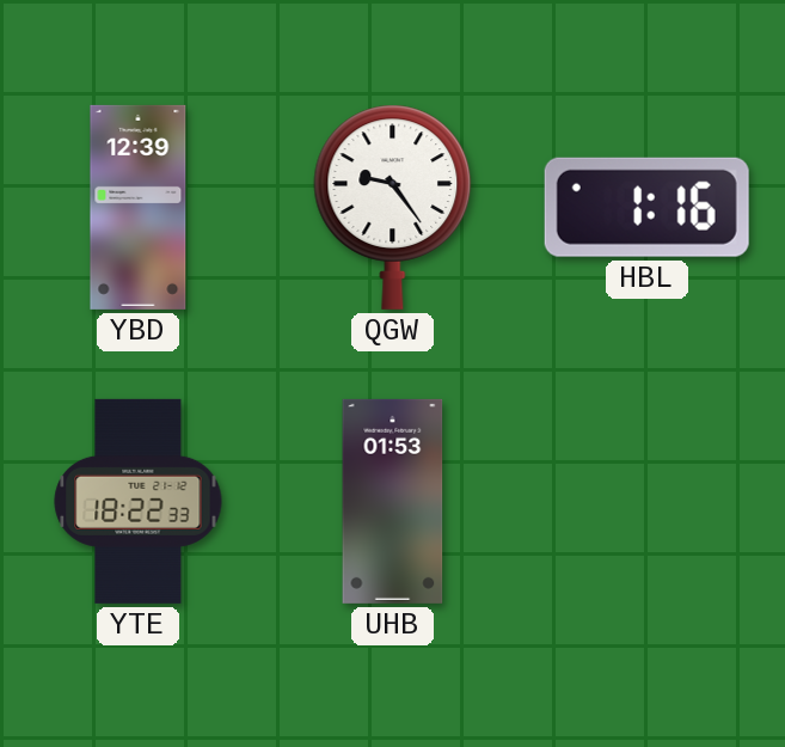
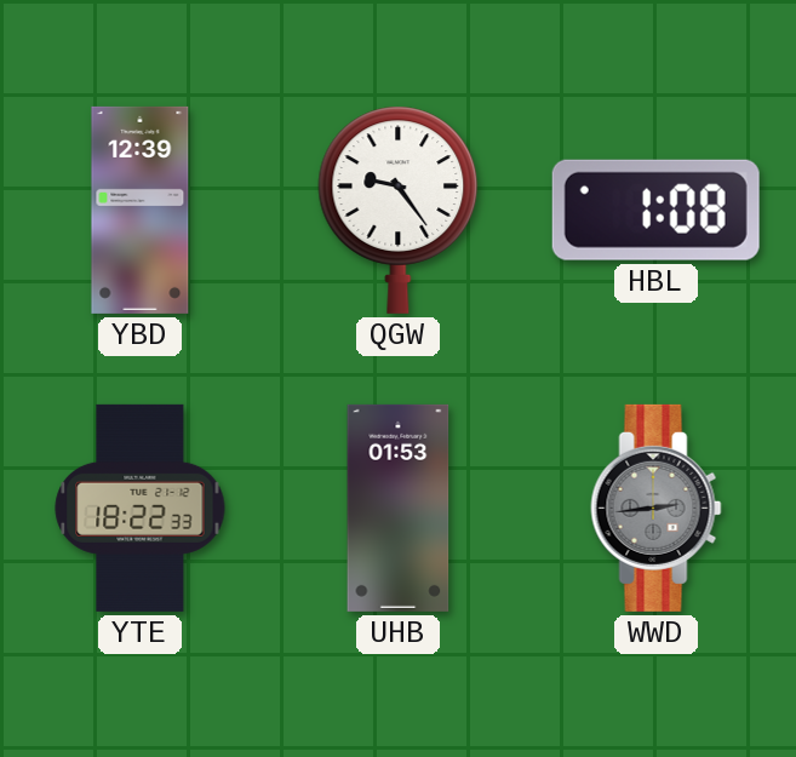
HBL: 1:16 -> 1:08 (655, 210)
WWD: none -> 2:44 (657, 507)
